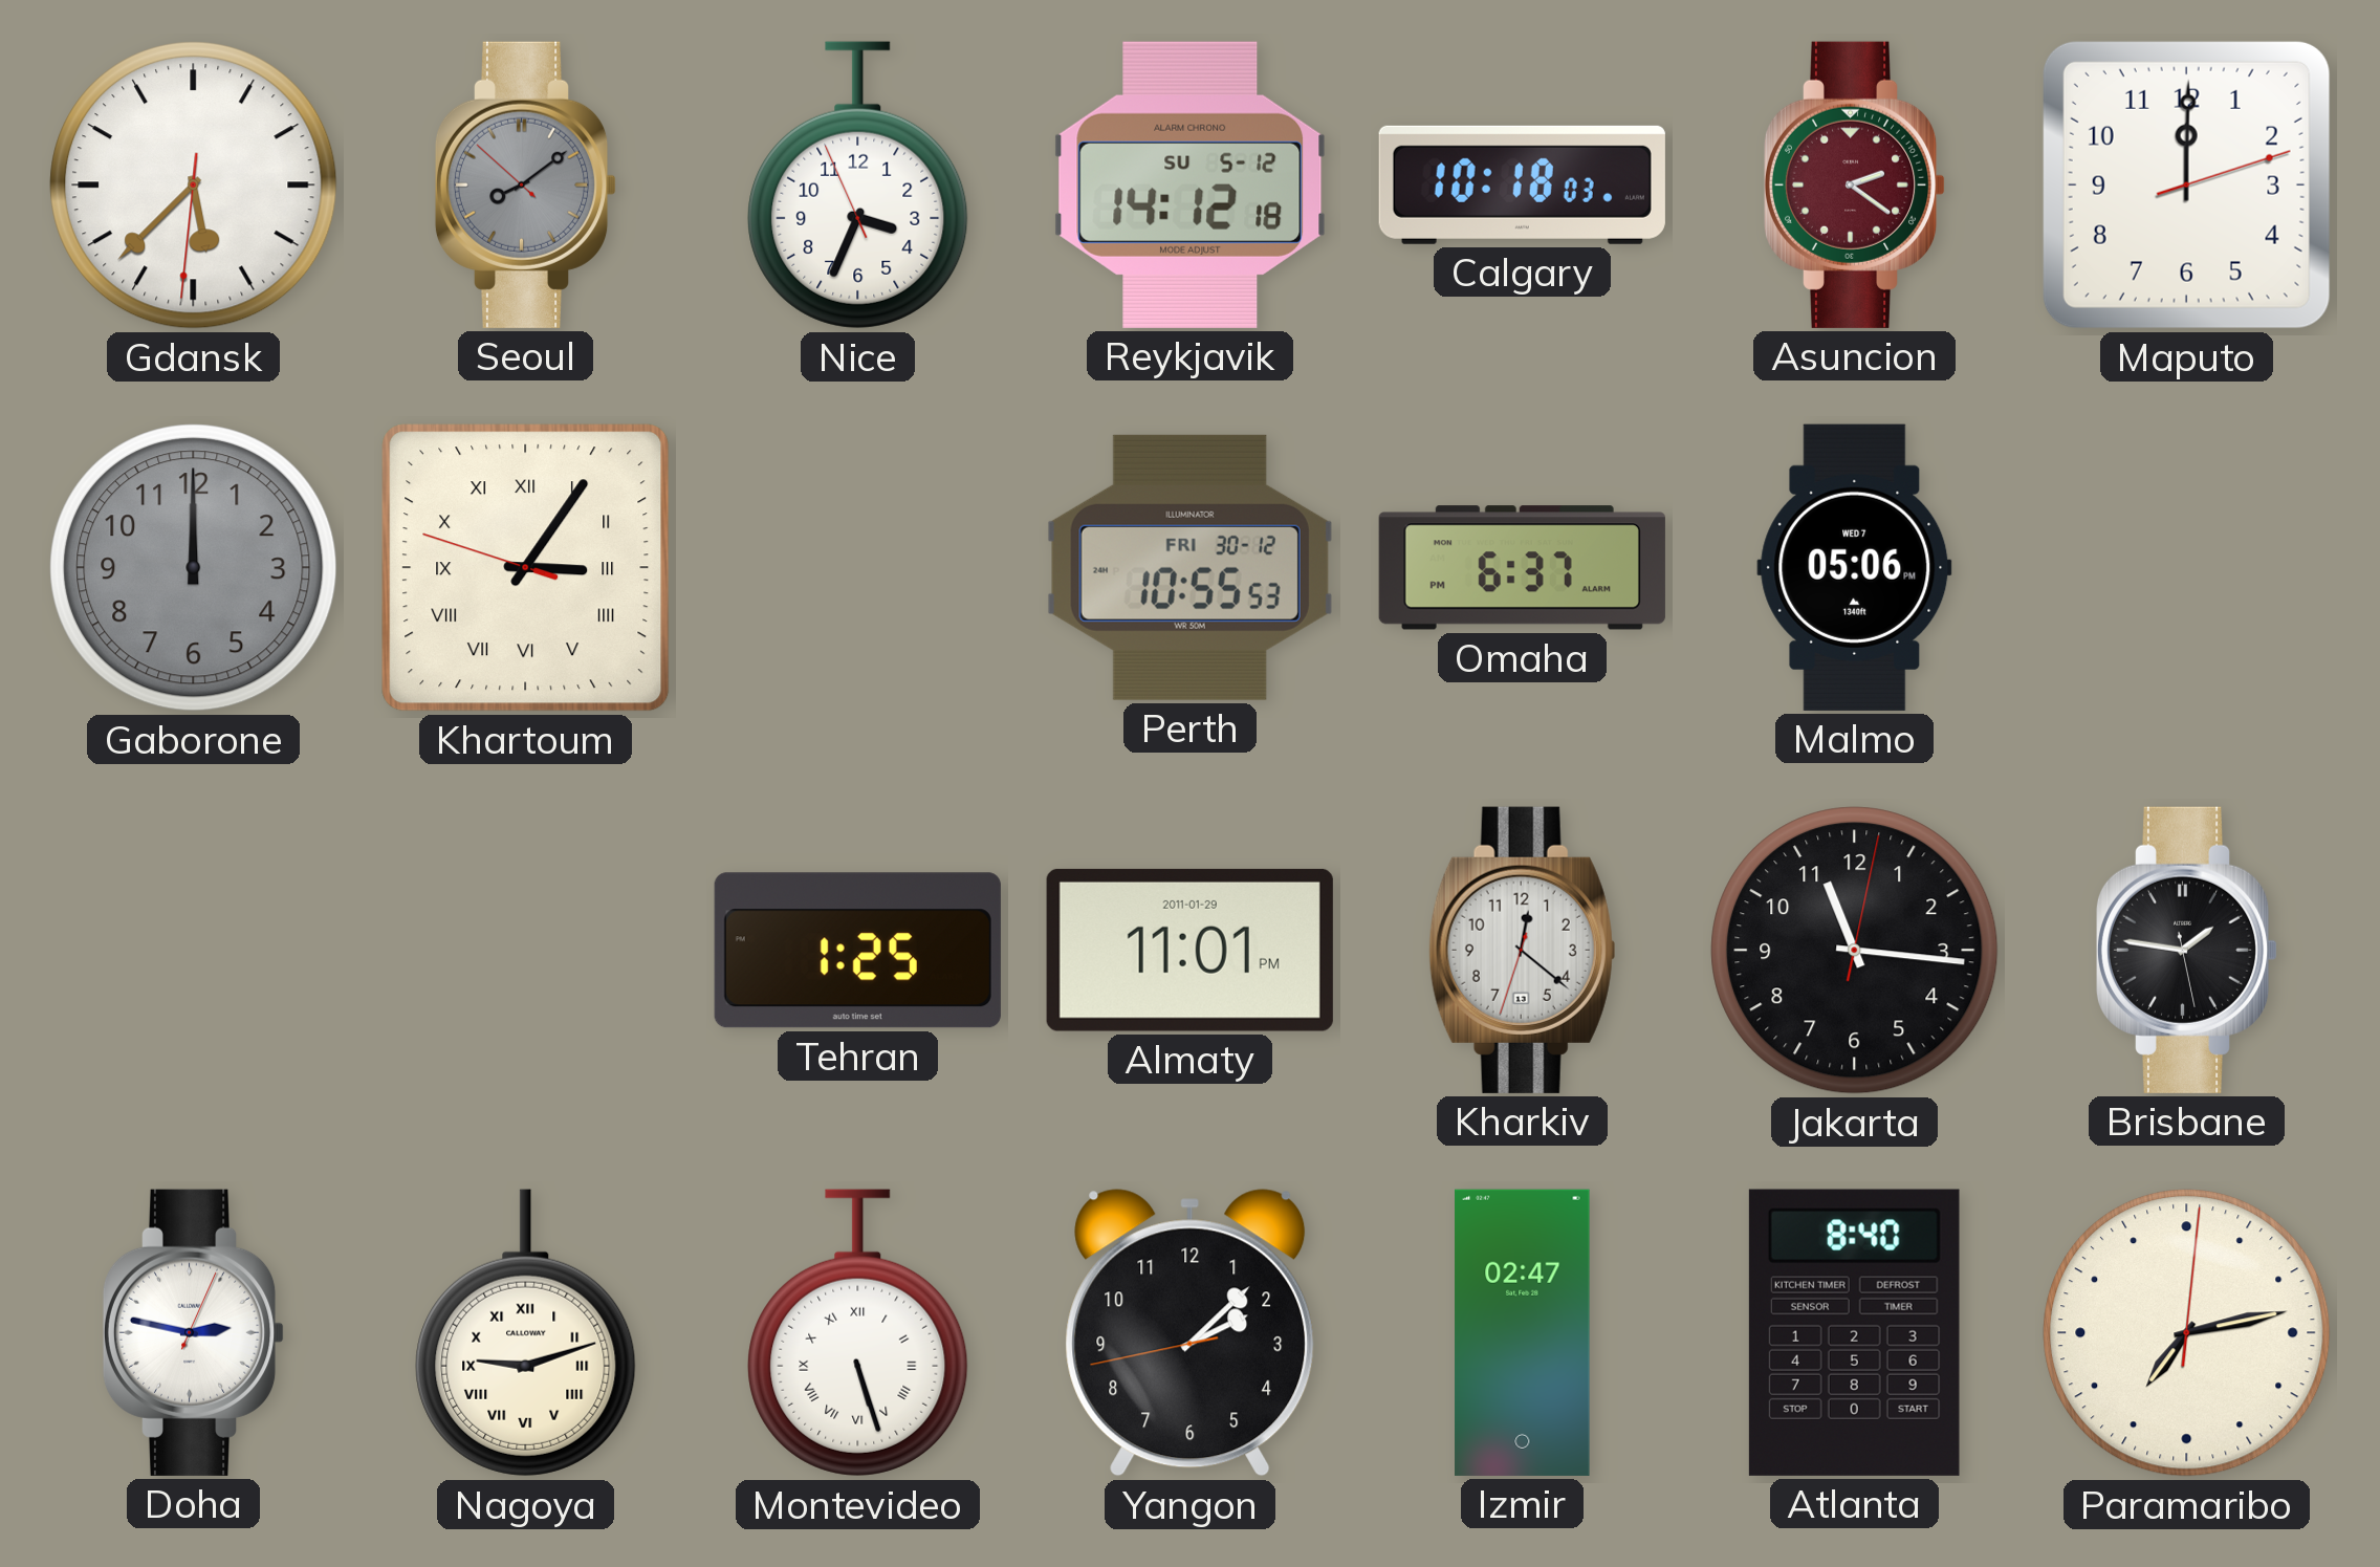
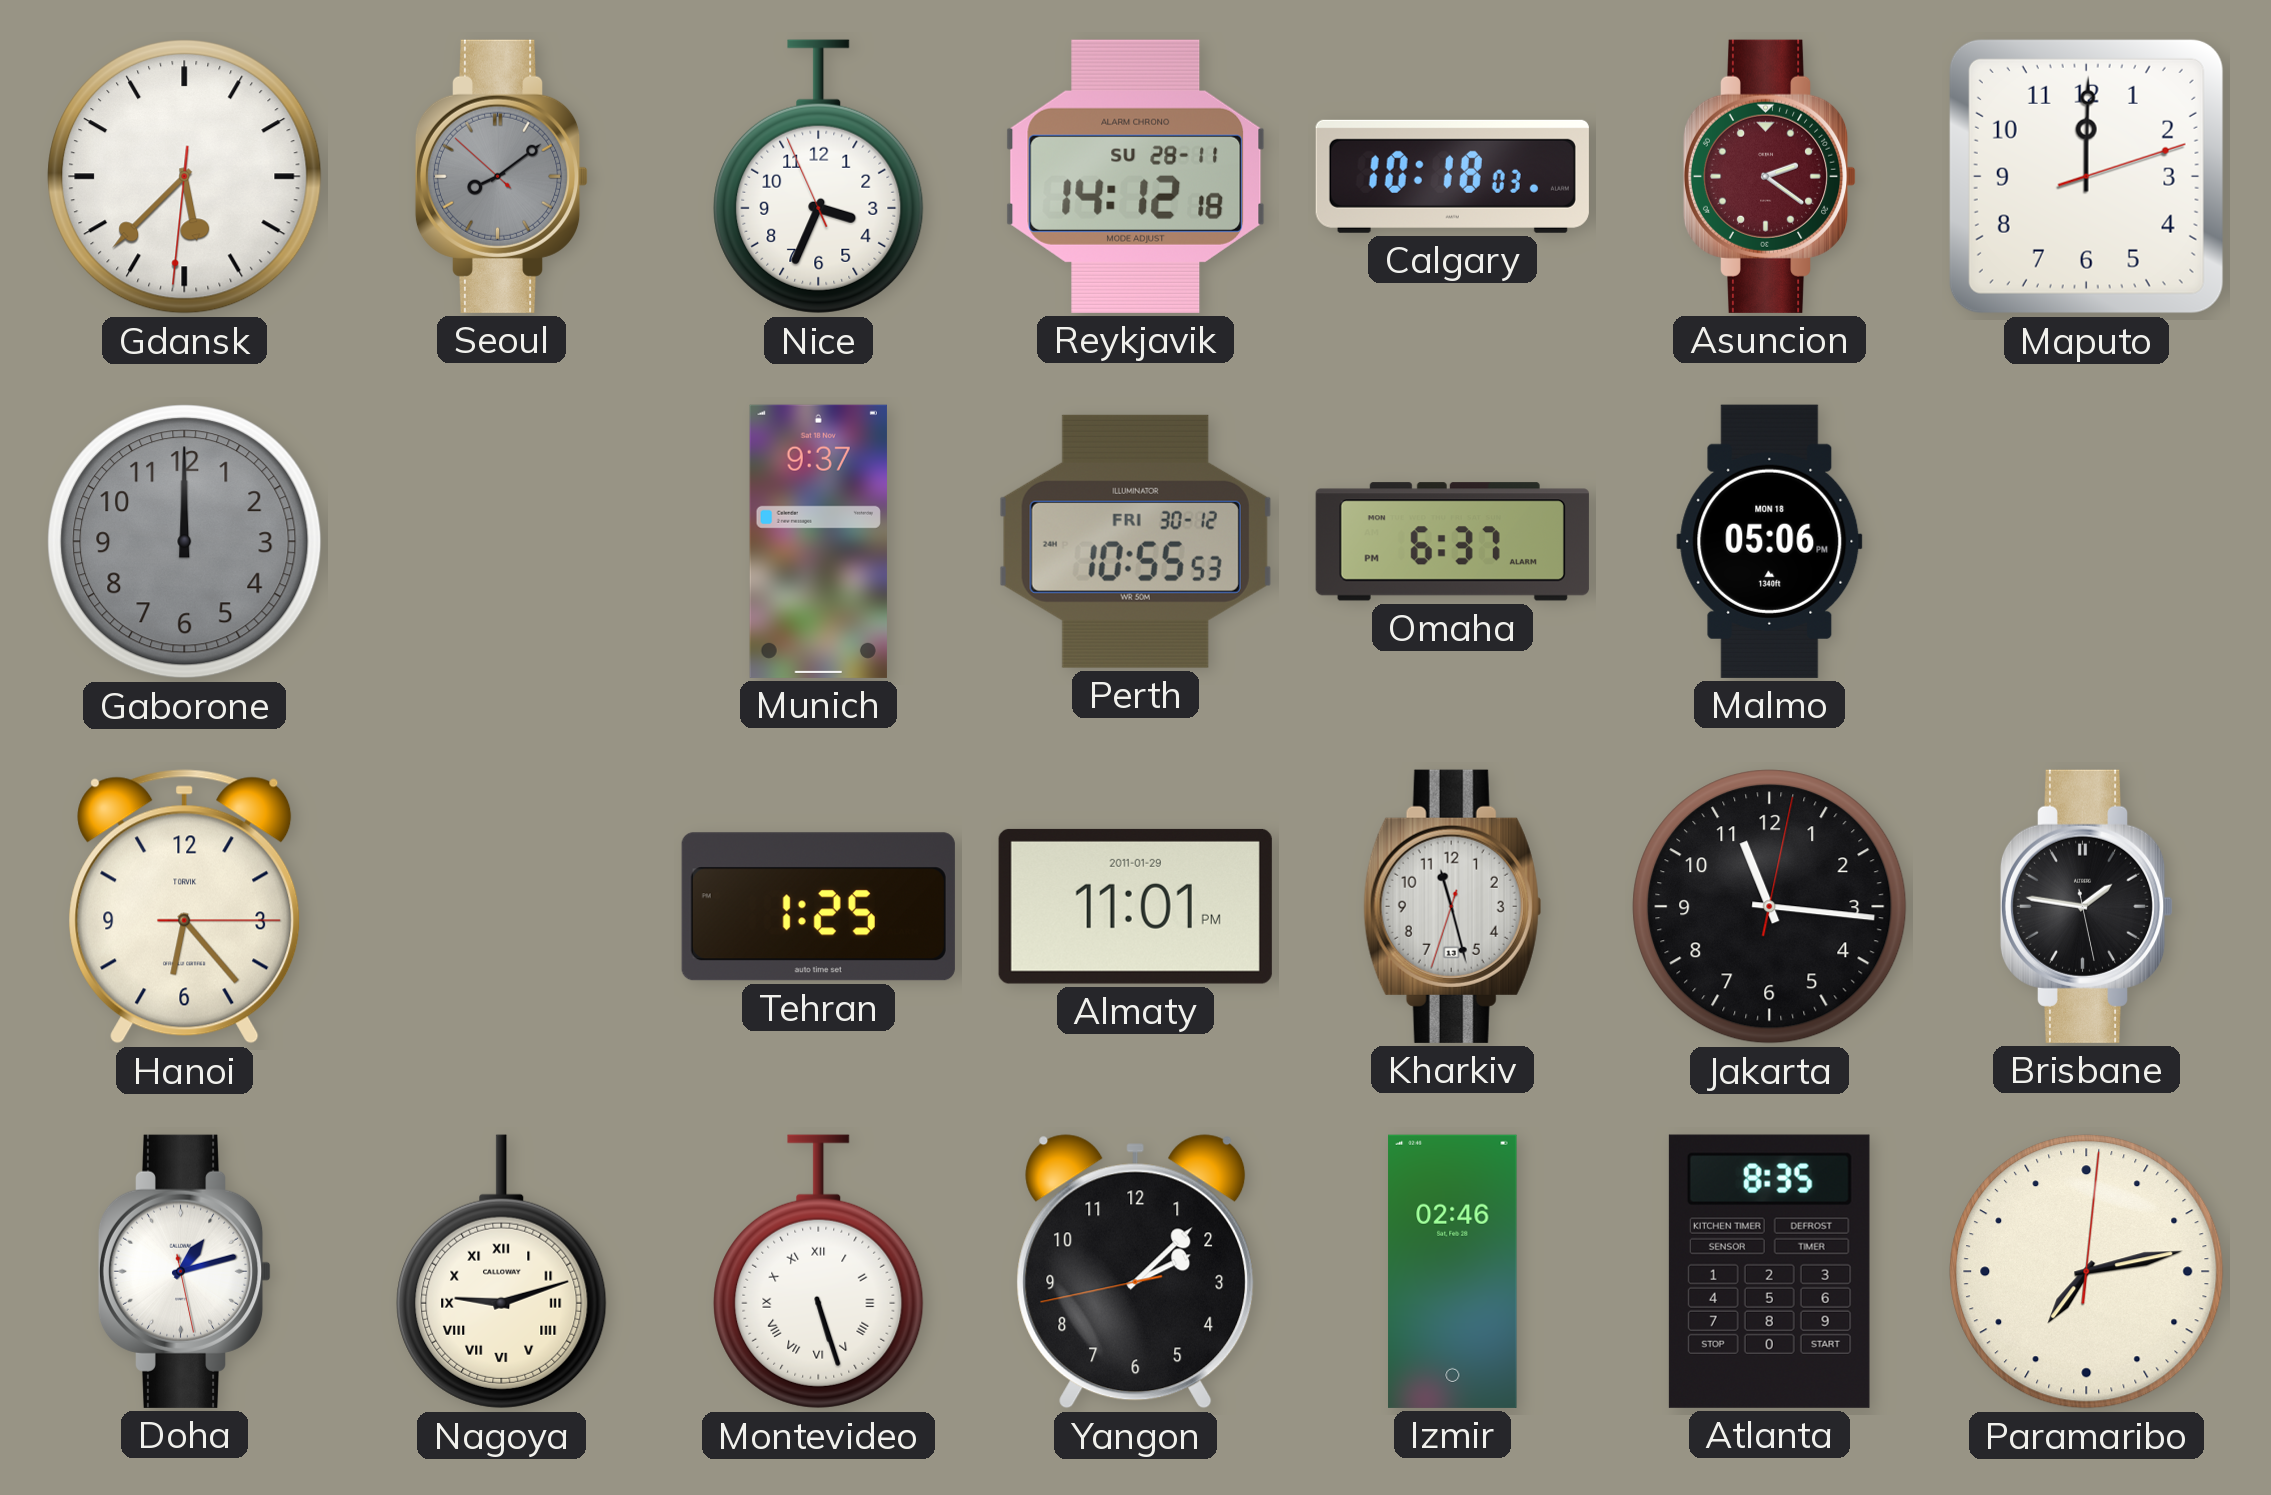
Reykjavik date: SU 5-12 -> SU 28-11 (1136, 176)
Khartoum: 3:05 -> none (526, 568)
Munich: none -> 9:37 (818, 541)
Malmo date: WED 7 -> MON 18 (1770, 541)
Hanoi: none -> 6:23 (185, 907)
Kharkiv: 12:21 -> 11:27 (1453, 906)
Doha: 2:47 -> 1:12 (185, 1271)
Izmir: 02:47 -> 02:46 (1453, 1271)
Atlanta: 8:40 -> 8:35 (1769, 1271)
